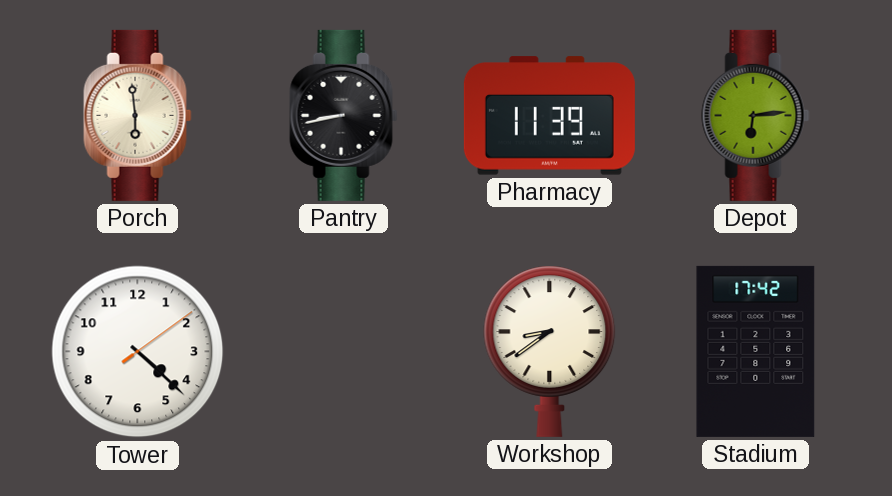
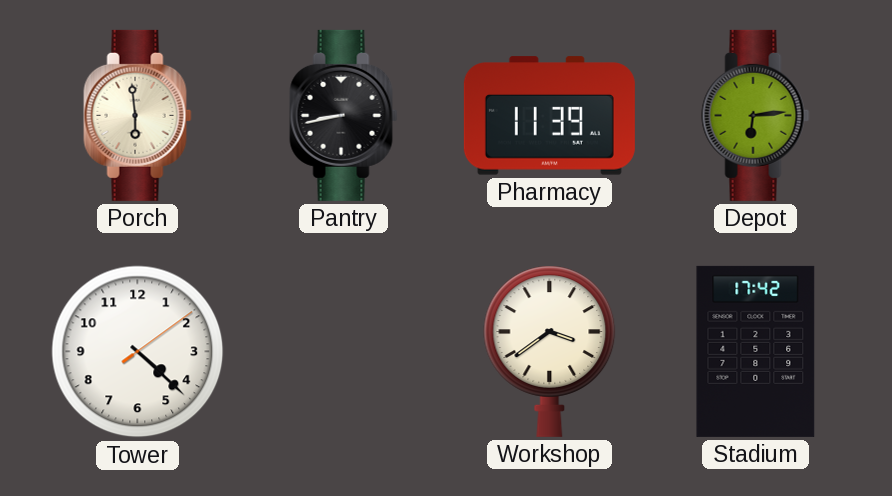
Workshop: 8:39 -> 3:39 (550, 351)
